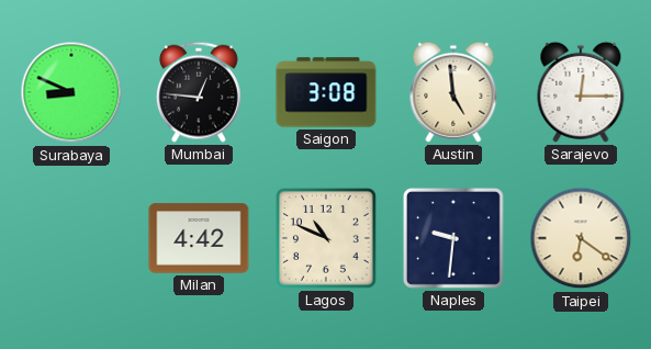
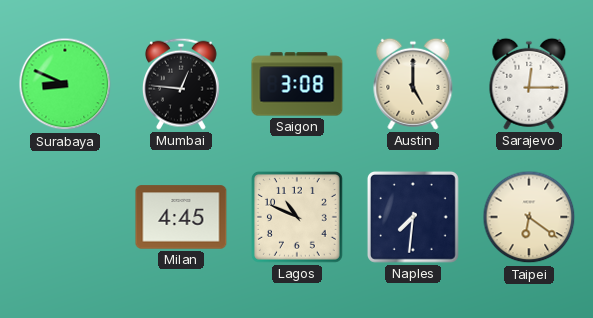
Austin: 4:59 -> 5:00 (413, 84)
Milan: 4:42 -> 4:45 (181, 217)
Naples: 9:31 -> 7:31 (413, 217)
